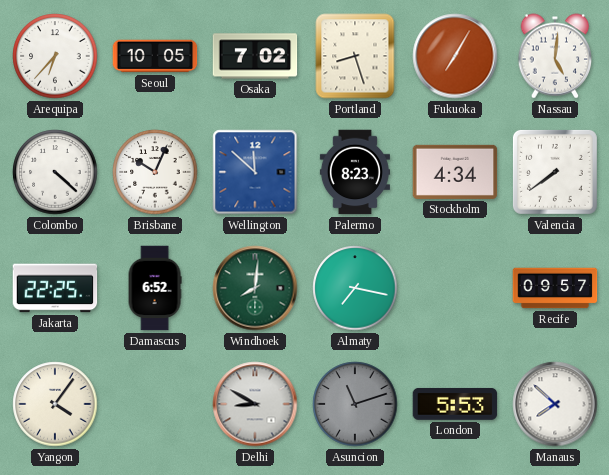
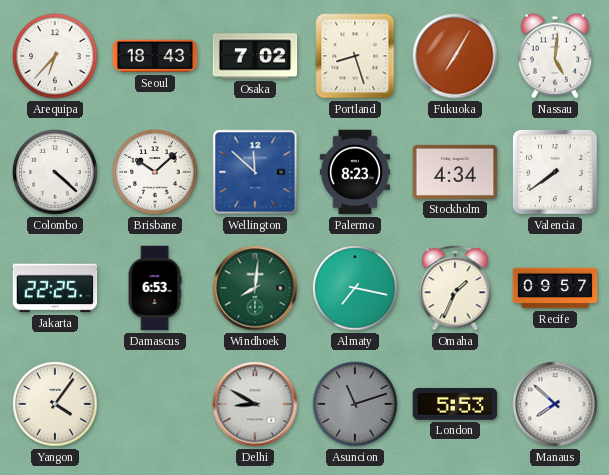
Seoul: 10:05 -> 18:43 (155, 56)
Brisbane: 10:04 -> 10:08 (155, 172)
Damascus: 6:52 -> 6:53 (155, 288)
Omaha: none -> 1:34 (455, 288)
